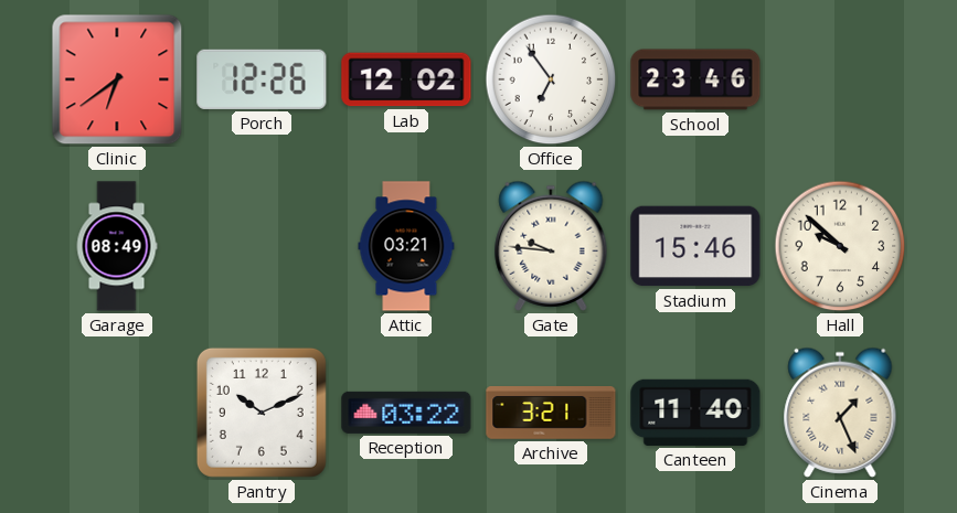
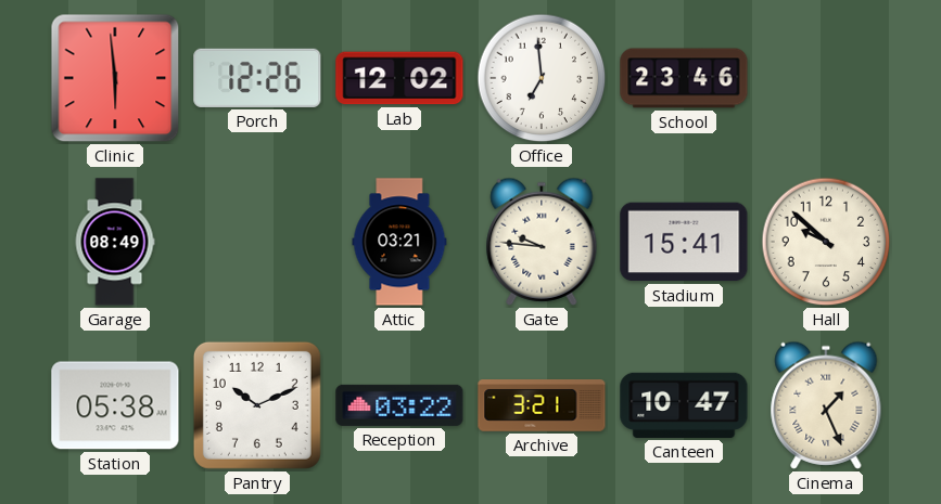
Clinic: 6:39 -> 5:59 (115, 78)
Office: 6:54 -> 6:59 (542, 78)
Stadium: 15:46 -> 15:41 (684, 242)
Station: none -> 05:38 (115, 405)
Canteen: 11:40 -> 10:47 (684, 405)
